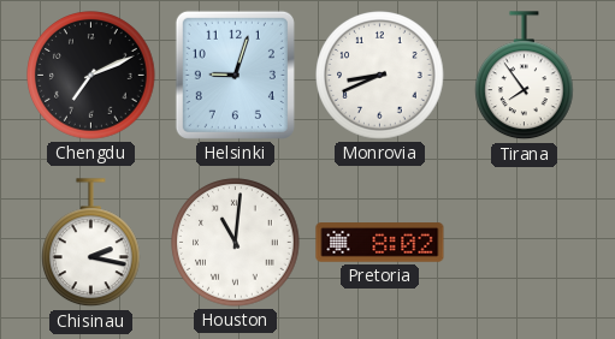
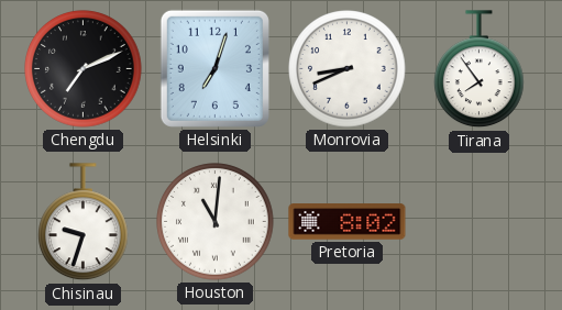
Helsinki: 9:03 -> 7:03 (214, 68)
Chisinau: 2:17 -> 9:33 (84, 222)
